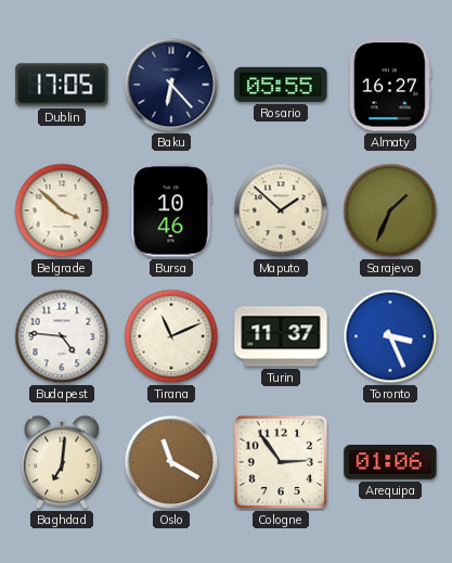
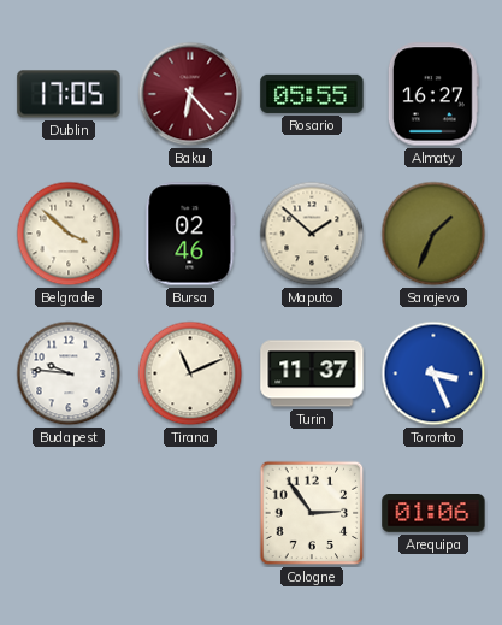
Baku dial: navy -> burgundy (190, 94)
Bursa: 10:46 -> 02:46 (190, 234)
Budapest: 4:46 -> 9:46 (69, 373)
Baghdad: 7:01 -> none (62, 462)
Oslo: 11:20 -> none (171, 462)
